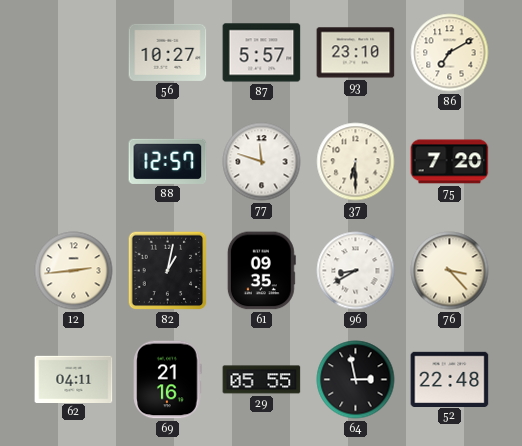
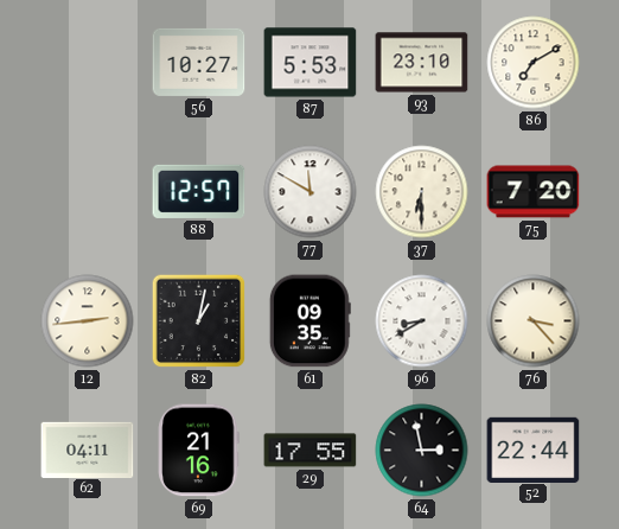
87: 5:57 -> 5:53 (311, 63)
77: 11:48 -> 11:50 (311, 192)
29: 05:55 -> 17:55 (311, 451)
52: 22:48 -> 22:44 (534, 450)
